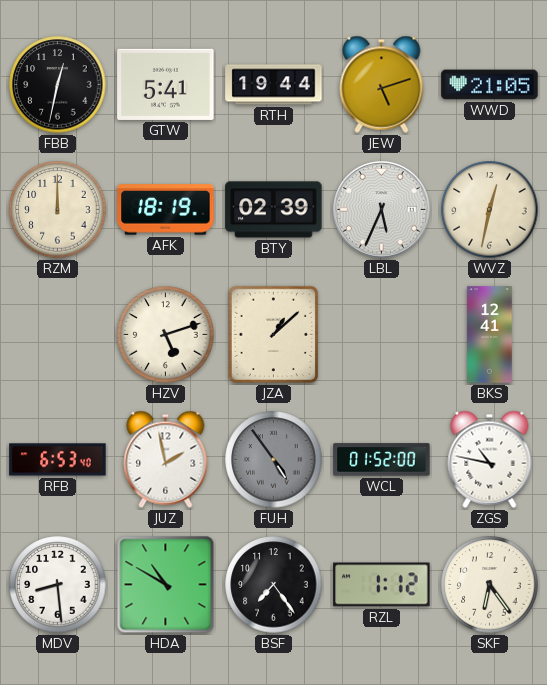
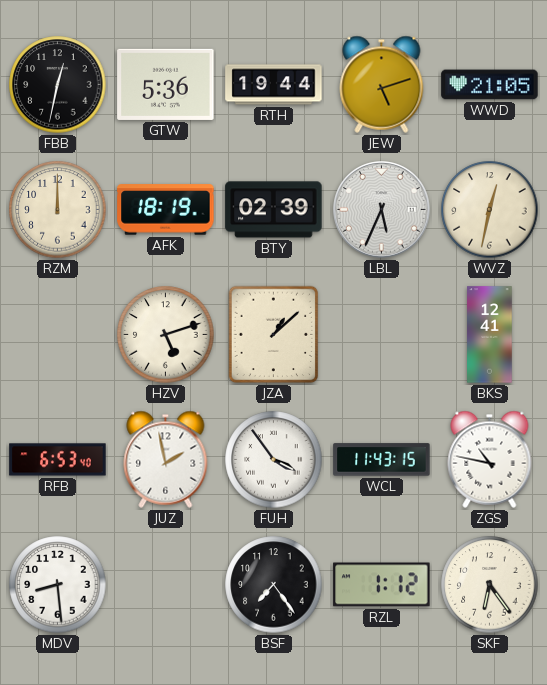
GTW: 5:41 -> 5:36 (166, 84)
FUH: 4:54 -> 3:54 (274, 460)
FUH dial: grey -> white (274, 460)
WCL: 01:52 -> 11:43 (382, 460)
HDA: 10:50 -> none (166, 585)
